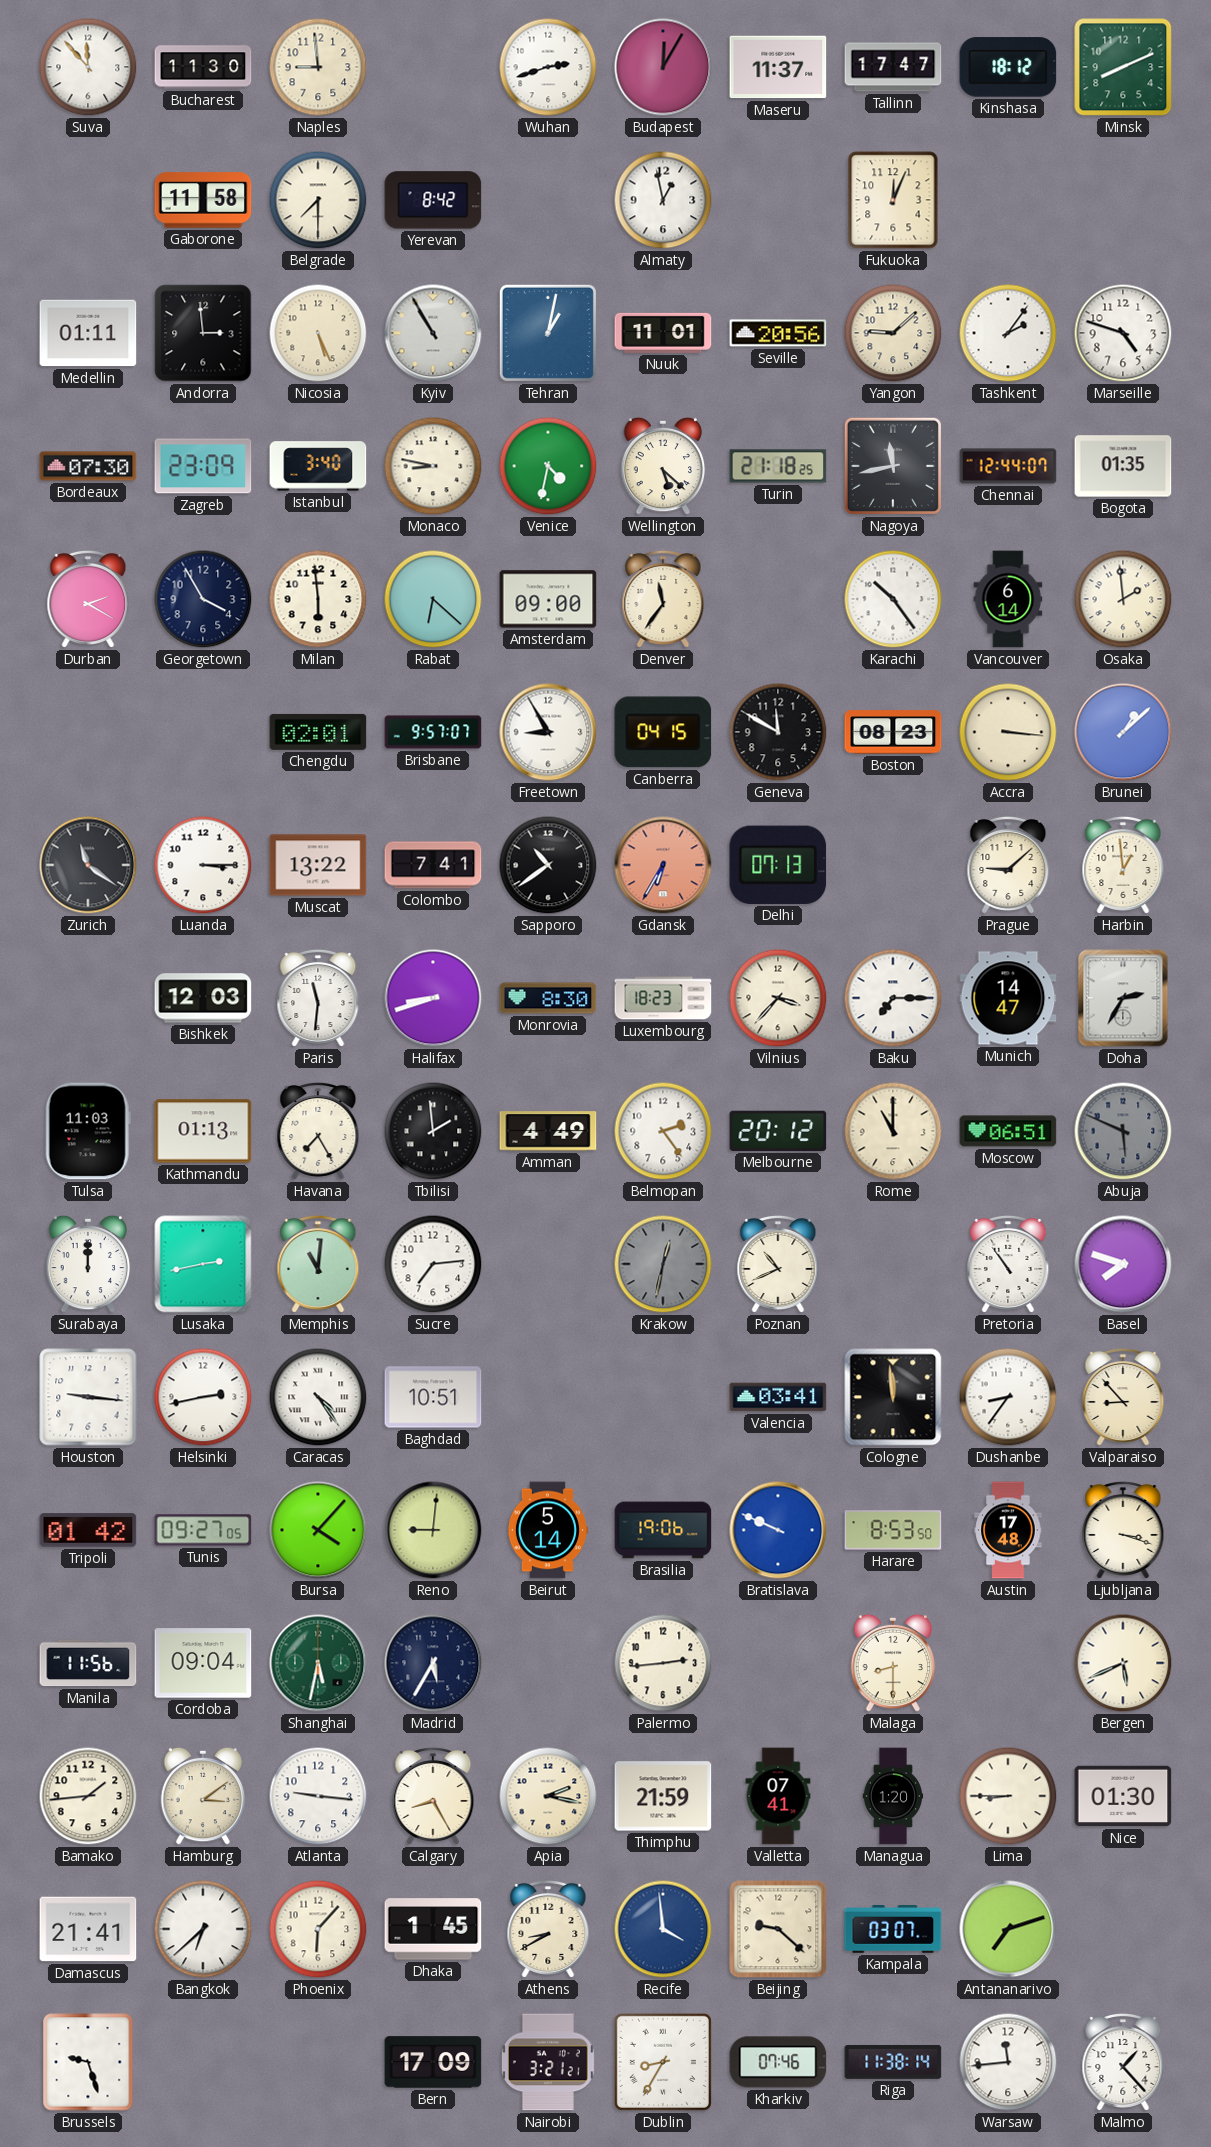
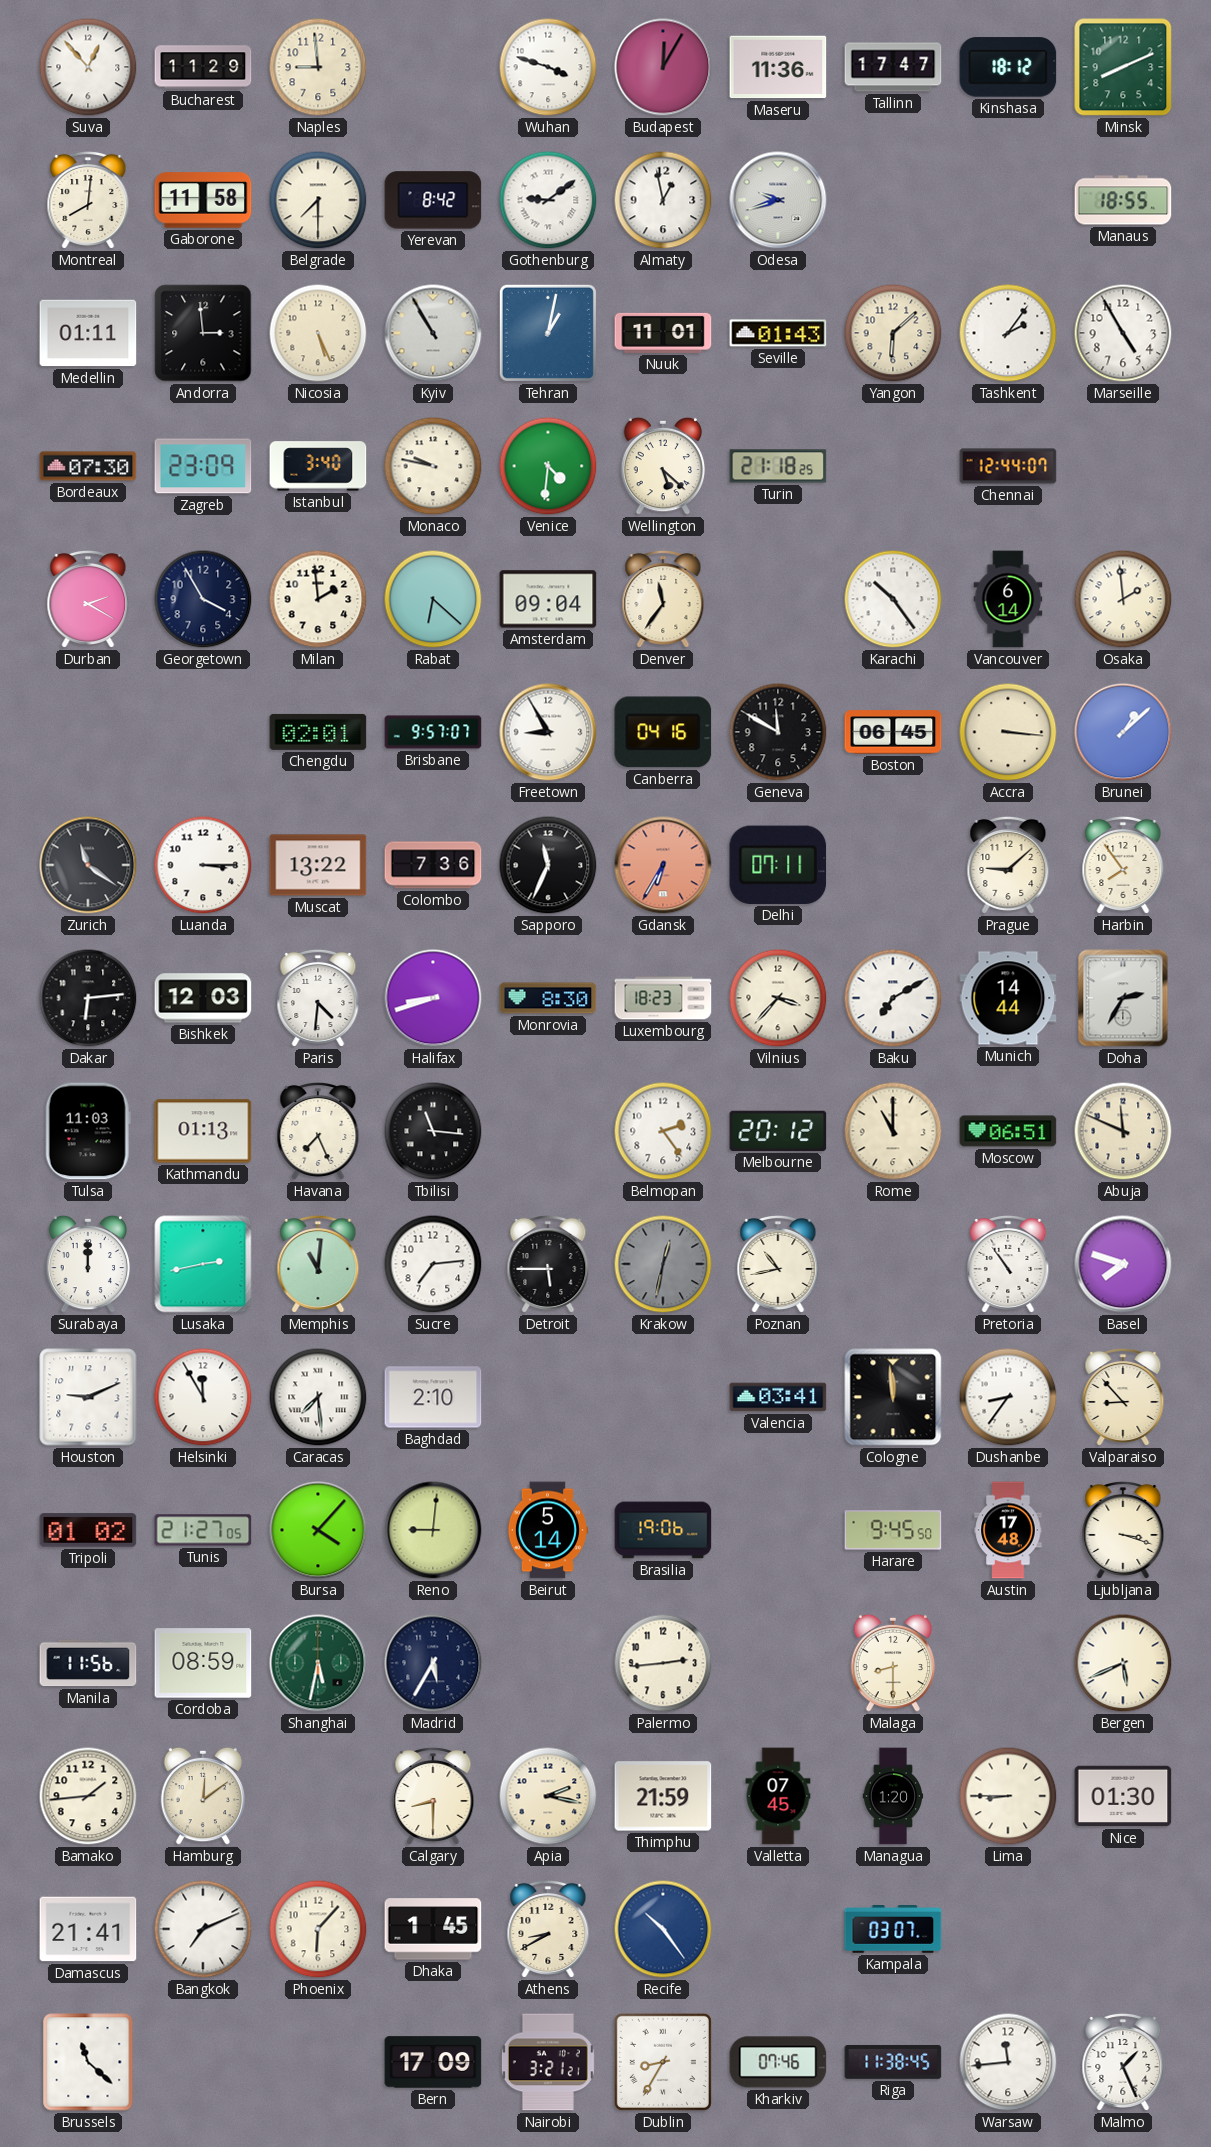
Suva: 11:53 -> 12:53 (88, 67)
Bucharest: 11:30 -> 11:29 (203, 67)
Wuhan: 2:42 -> 3:48 (548, 67)
Maseru: 11:37 -> 11:36 (778, 67)
Montreal: none -> 8:01 (88, 200)
Gothenburg: none -> 9:09 (548, 200)
Odesa: none -> 9:42 (778, 200)
Fukuoka: 12:04 -> none (893, 200)
Manaus: none -> 18:55 (1123, 200)
Seville: 20:56 -> 01:43 (778, 333)
Yangon: 9:08 -> 6:08 (893, 333)
Marseille: 4:48 -> 4:55 (1123, 333)
Monaco: 8:47 -> 9:47 (433, 466)
Venice: 4:32 -> 4:31 (548, 466)
Nagoya: 11:43 -> none (893, 466)
Bogota: 01:35 -> none (1123, 466)
Milan: 5:59 -> 1:59 (318, 599)
Amsterdam: 09:00 -> 09:04 (548, 599)
Canberra: 04:15 -> 04:16 (663, 732)
Boston: 08:23 -> 06:45 (893, 732)
Colombo: 7:41 -> 7:36 (433, 865)
Sapporo: 10:39 -> 11:34 (548, 865)
Delhi: 07:13 -> 07:11 (778, 865)
Harbin: 12:59 -> 7:54 (1123, 865)
Dakar: none -> 6:14 (88, 998)
Paris: 11:31 -> 4:31 (318, 998)
Baku: 7:15 -> 7:10 (893, 998)
Munich: 14:47 -> 14:44 (1008, 998)
Havana: 7:25 -> 7:26 (318, 1131)
Tbilisi: 1:59 -> 11:16 (433, 1131)
Amman: 4:49 -> none (548, 1131)
Abuja: 5:49 -> 11:49 (1123, 1131)
Abuja dial: grey -> cream (1123, 1131)
Detroit: none -> 5:45 (548, 1264)
Poznan: 10:41 -> 10:43 (778, 1264)
Houston: 9:16 -> 9:11 (88, 1397)
Helsinki: 2:43 -> 11:55 (203, 1397)
Caracas: 4:24 -> 7:29 (318, 1397)
Baghdad: 10:51 -> 2:10 (433, 1397)
Tripoli: 01:42 -> 01:02 (88, 1530)
Tunis: 09:27 -> 21:27 (203, 1530)
Bratislava: 9:49 -> none (778, 1530)
Harare: 8:53 -> 9:45 (893, 1530)
Cordoba: 09:04 -> 08:59 (203, 1663)
Hamburg: 3:09 -> 12:09 (203, 1796)
Atlanta: 9:16 -> none (318, 1796)
Calgary: 8:25 -> 8:30 (433, 1796)
Valletta: 07:41 -> 07:45 (778, 1796)
Bangkok: 6:38 -> 7:11 (203, 1929)
Recife: 3:59 -> 10:24 (663, 1929)
Beijing: 9:22 -> none (778, 1929)
Antananarivo: 7:12 -> none (1008, 1929)
Brussels: 9:27 -> 11:22 (88, 2062)
Riga: 11:38:14 -> 11:38:45 (893, 2062)
Malmo: 1:23 -> 1:26 (1123, 2062)
